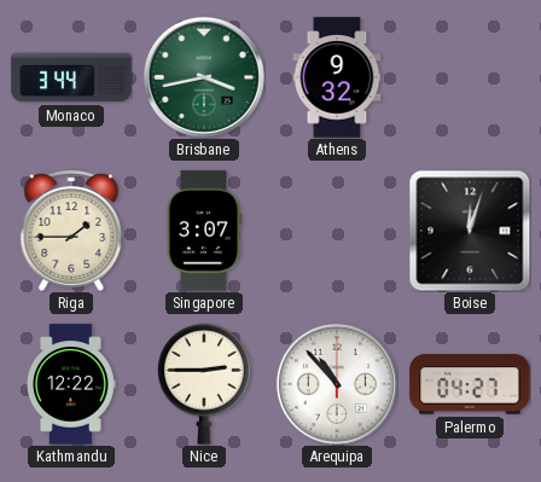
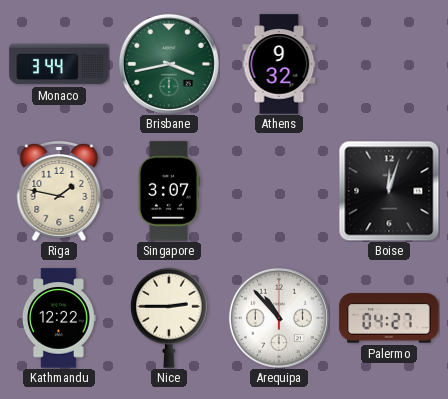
Riga: 1:45 -> 1:47 (59, 192)
